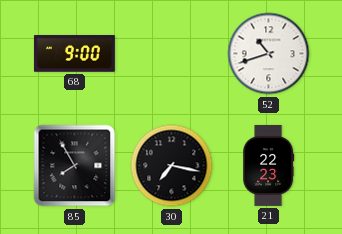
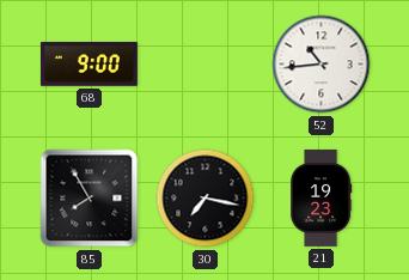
52: 10:42 -> 10:44 (322, 65)
21: 22:23 -> 19:23 (322, 197)
